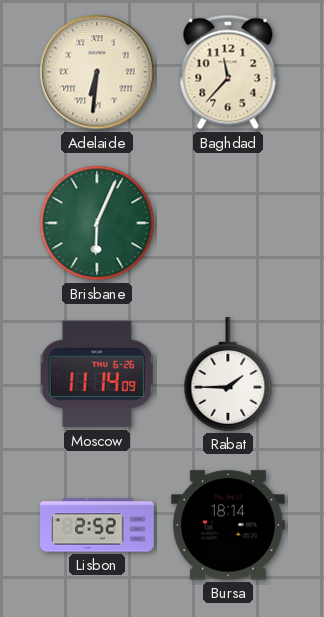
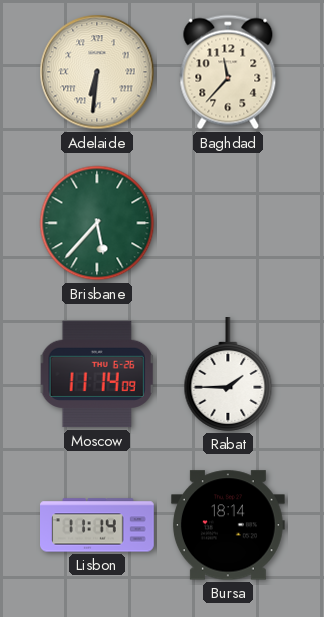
Brisbane: 6:04 -> 5:37 (97, 223)
Lisbon: 2:52 -> 11:14 (98, 525)
